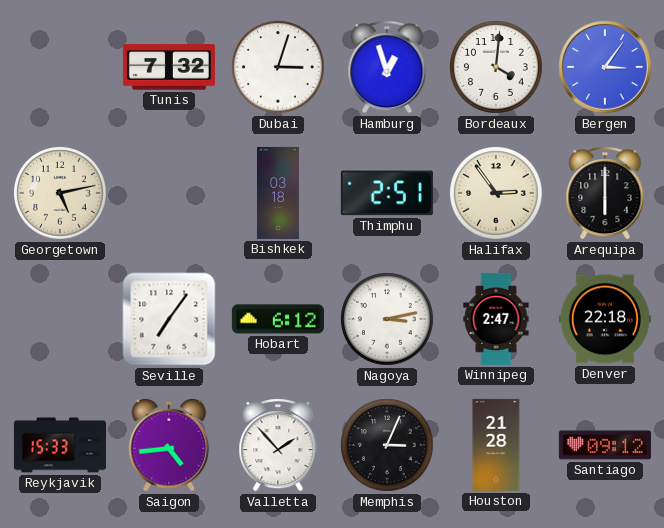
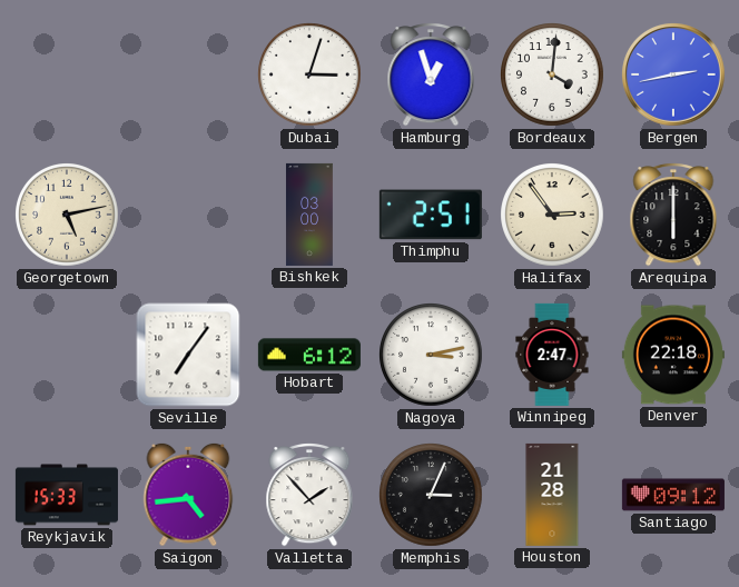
Tunis: 7:32 -> none (169, 67)
Bergen: 3:06 -> 2:43 (673, 74)
Bishkek: 03:18 -> 03:00 (309, 215)
